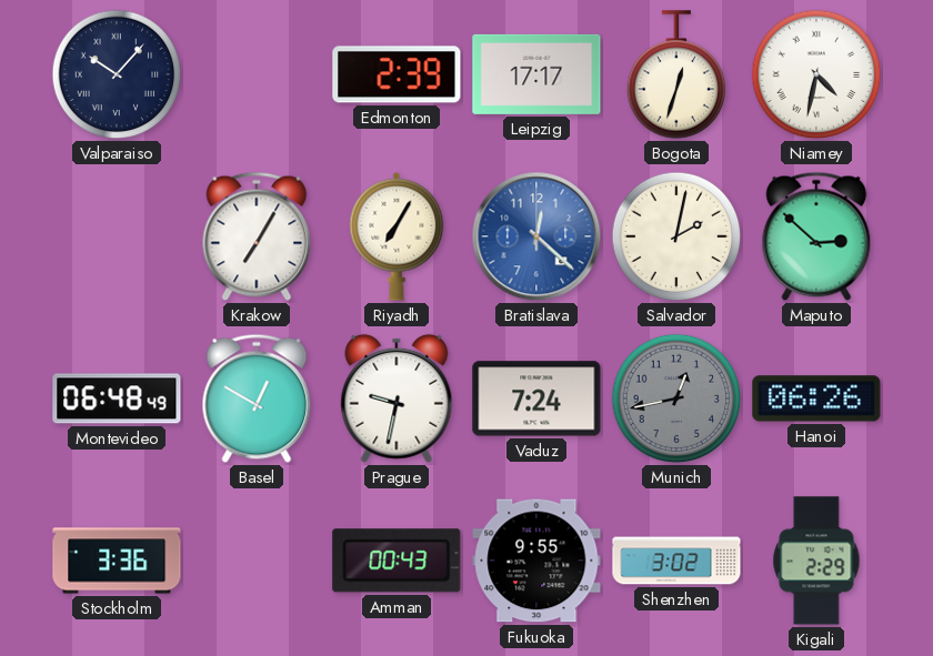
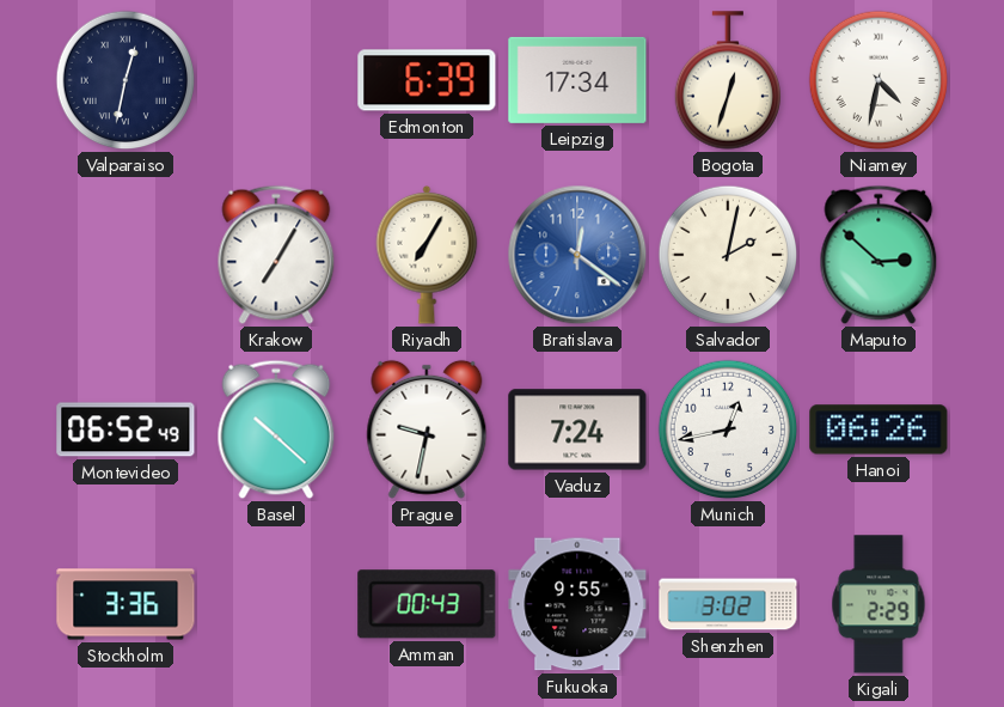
Valparaiso: 10:07 -> 12:32 (125, 80)
Edmonton: 2:39 -> 6:39 (427, 80)
Leipzig: 17:17 -> 17:34 (577, 80)
Bratislava: 12:22 -> 12:21 (577, 255)
Montevideo: 06:48 -> 06:52 (125, 429)
Basel: 12:50 -> 10:22 (276, 429)
Munich dial: grey -> white (728, 429)
